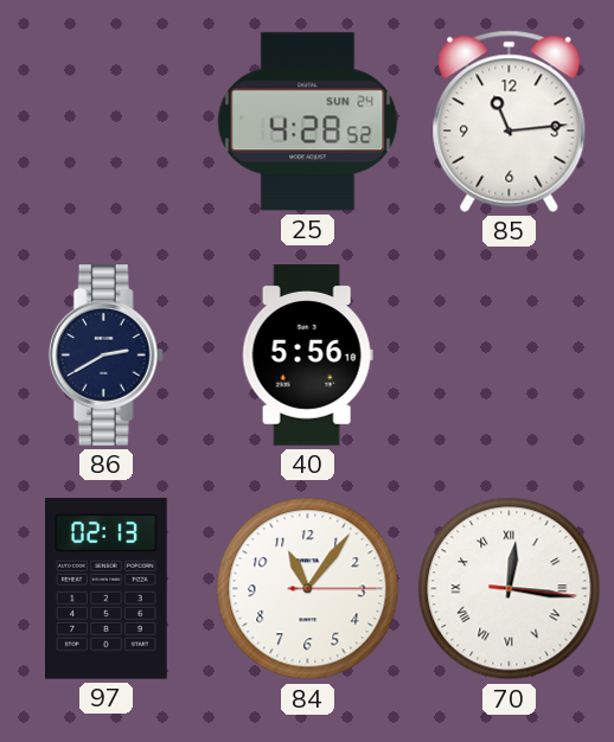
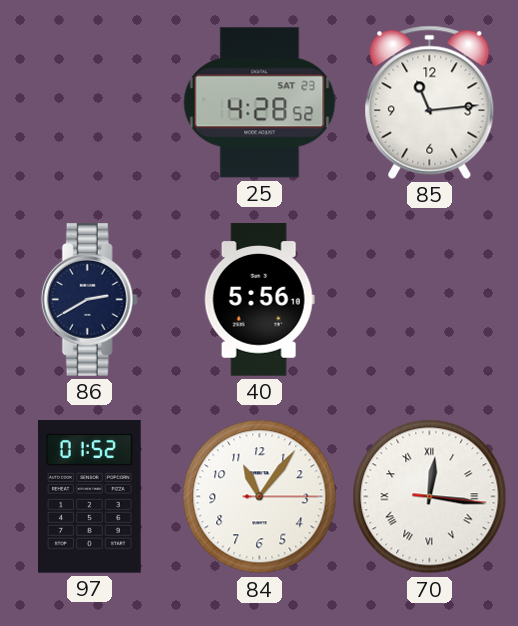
25 date: SUN 24 -> SAT 23 (260, 103)
97: 02:13 -> 01:52 (90, 497)
